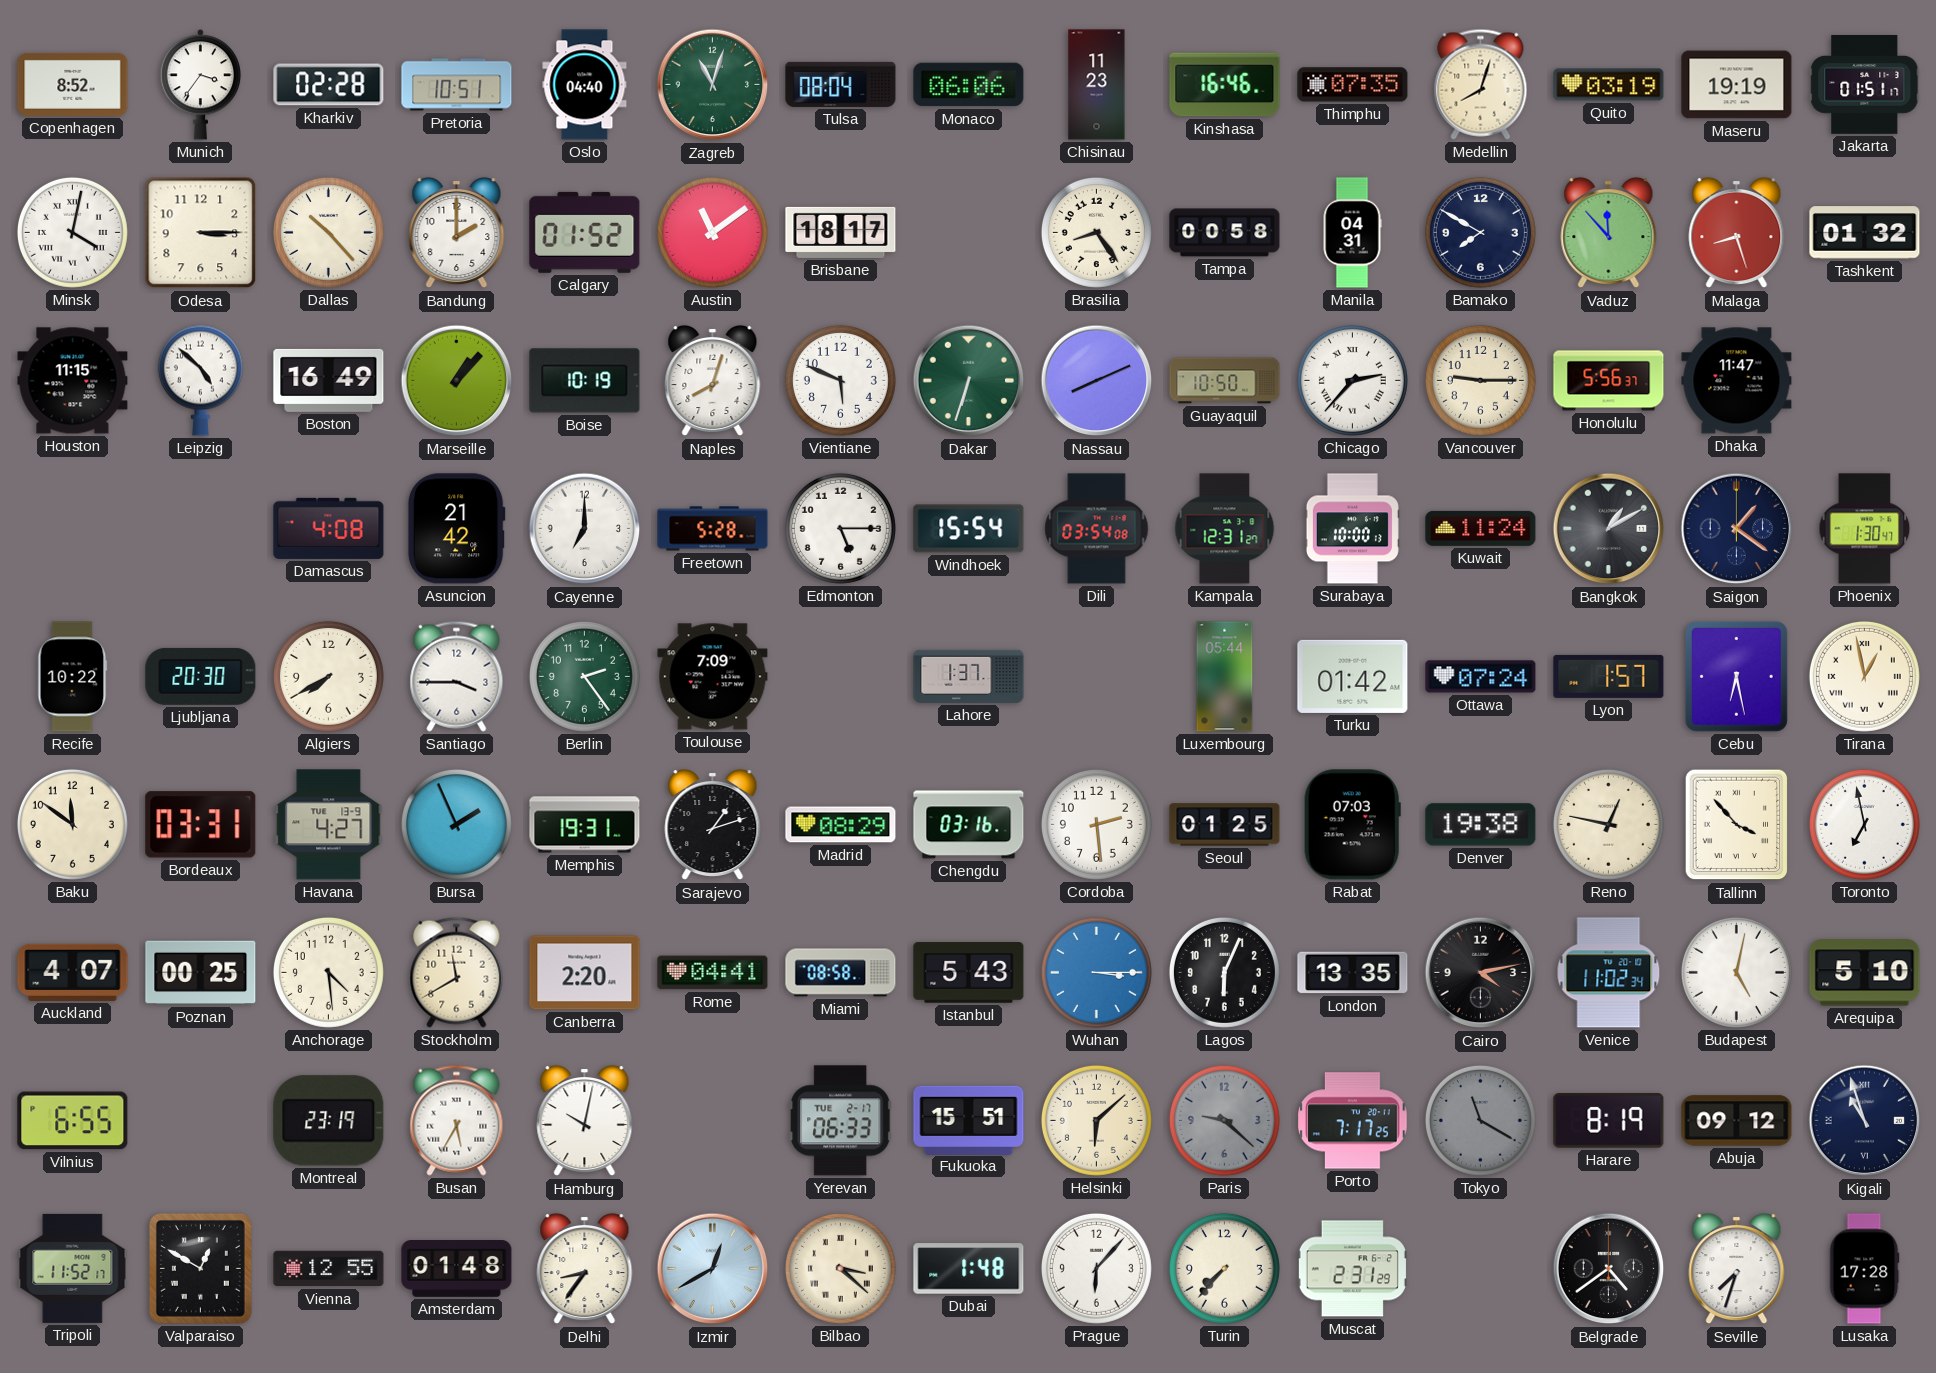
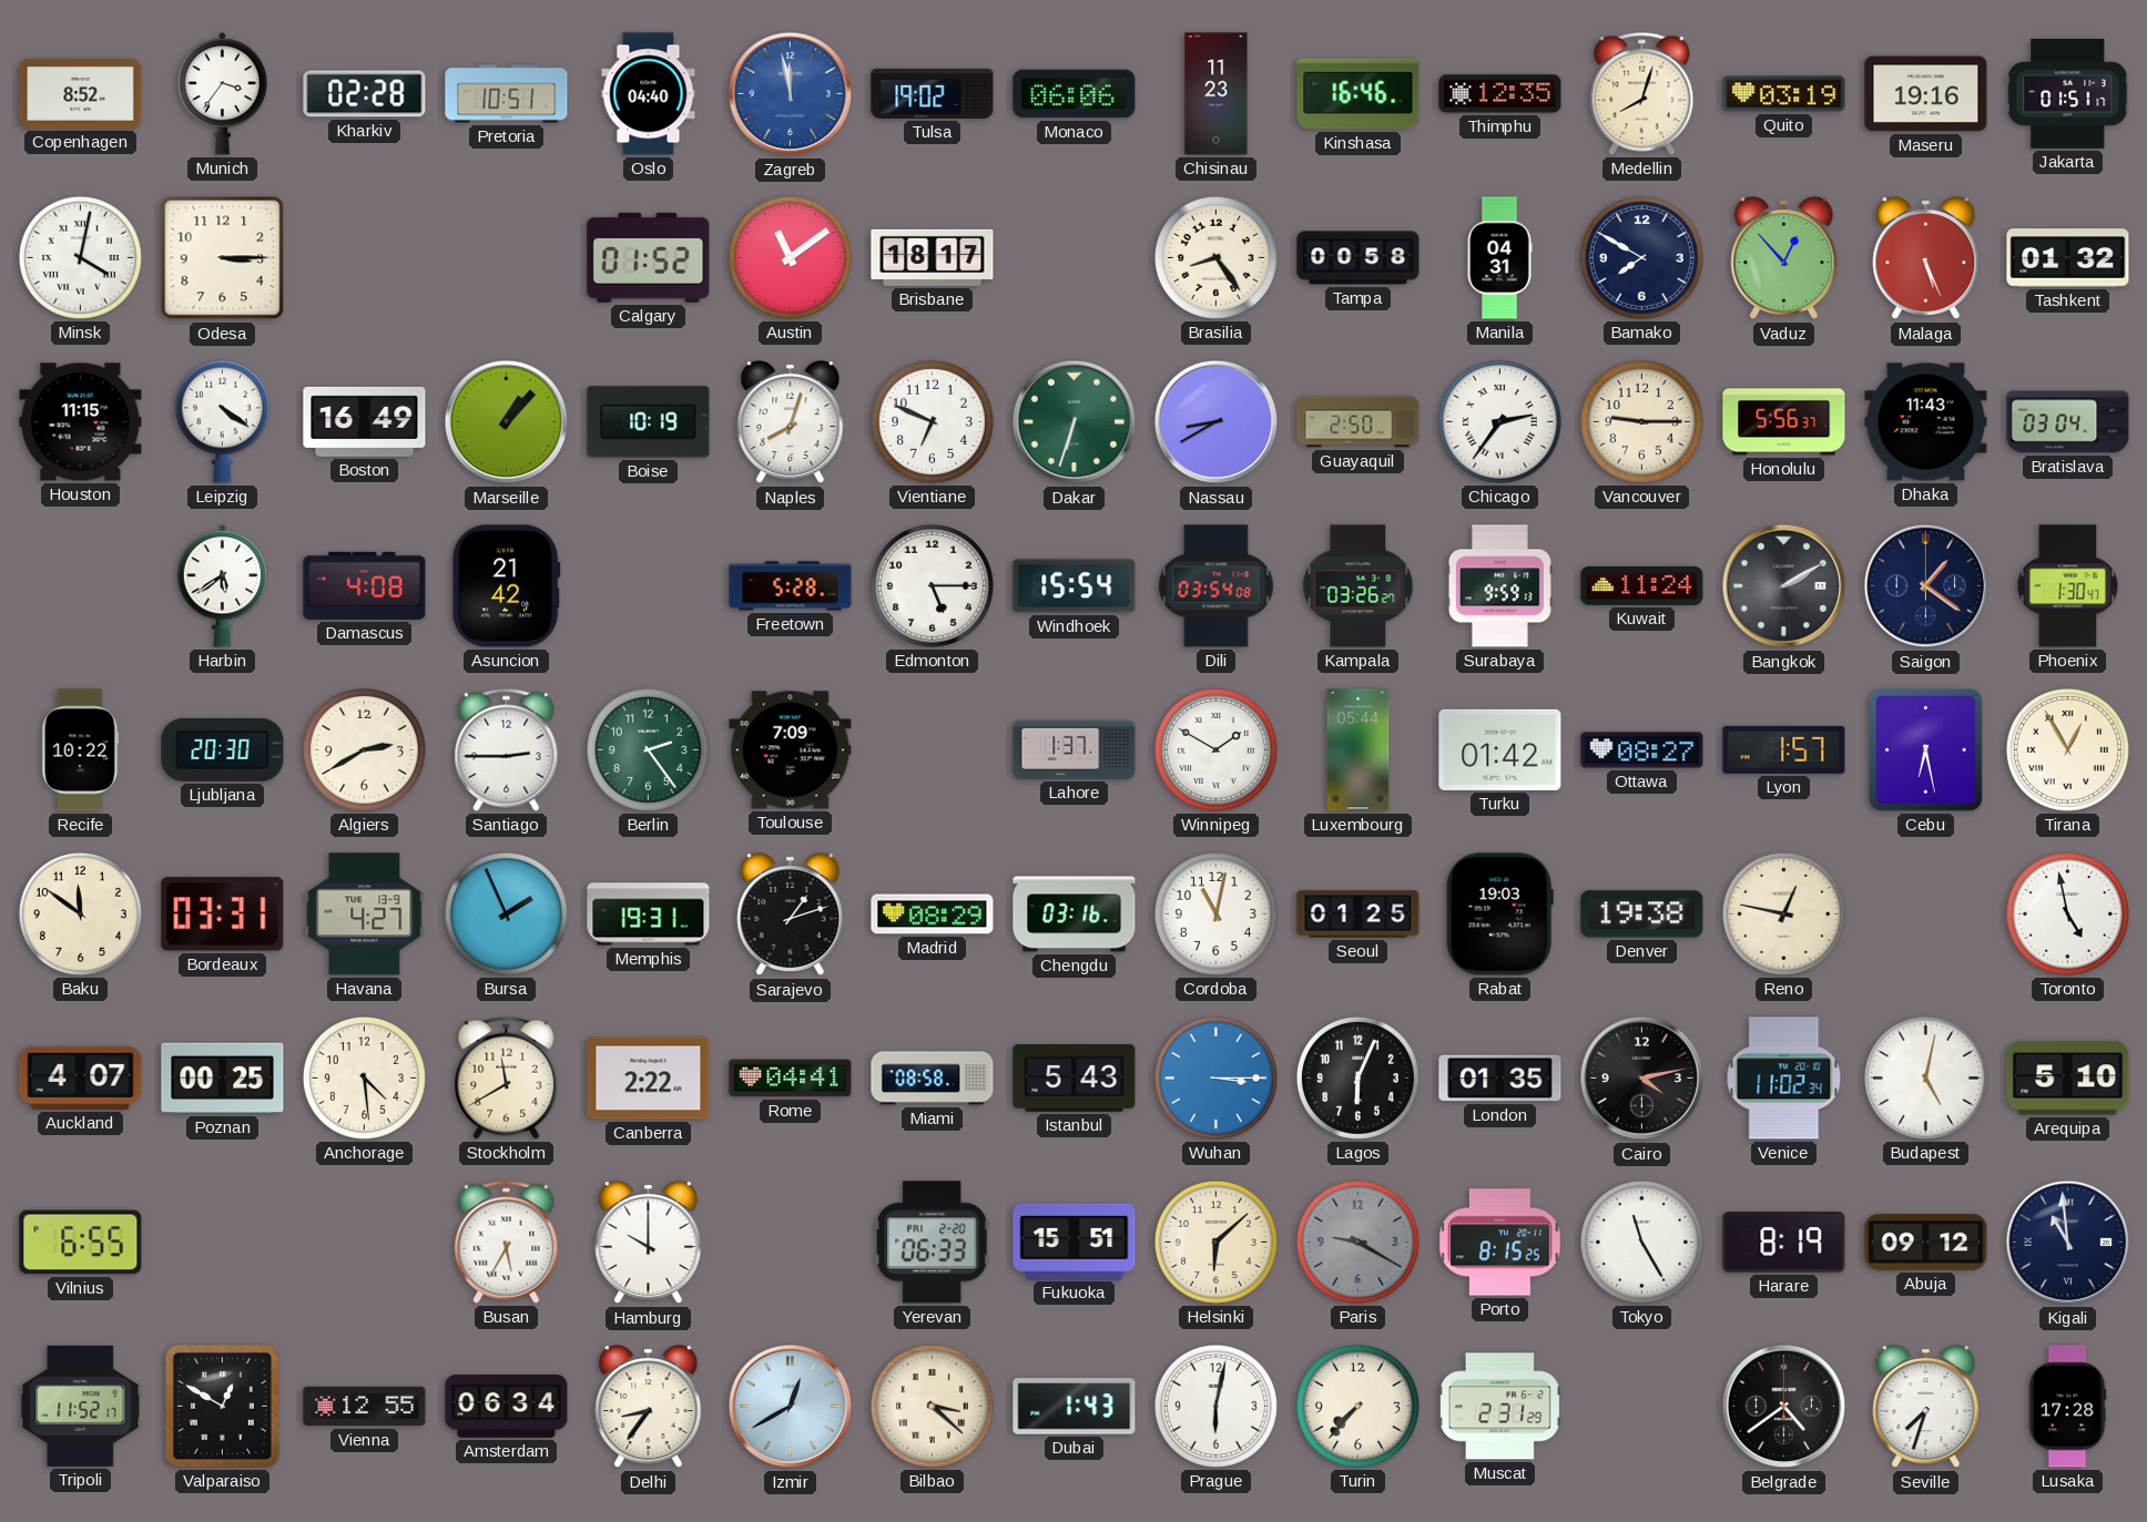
Zagreb: 11:03 -> 11:58 (791, 94)
Zagreb dial: green -> blue (791, 94)
Tulsa: 08:04 -> 19:02 (933, 93)
Thimphu: 07:35 -> 12:35 (1500, 94)
Maseru: 19:19 -> 19:16 (1926, 94)
Dallas: 10:23 -> none (328, 232)
Bandung: 2:00 -> none (457, 233)
Vaduz: 11:53 -> 12:53 (1784, 258)
Malaga: 8:27 -> 5:26 (1926, 258)
Leipzig: 4:52 -> 4:21 (222, 421)
Vientiane: 5:49 -> 6:49 (932, 421)
Nassau: 8:11 -> 8:40 (1217, 422)
Guayaquil: 10:50 -> 2:50 (1359, 422)
Chicago: 2:37 -> 2:36 (1499, 421)
Dhaka: 11:47 -> 11:43 (1926, 422)
Bratislava: none -> 03:04 (2068, 422)
Harbin: none -> 5:39 (223, 586)
Cayenne: 7:00 -> none (585, 529)
Kampala: 12:31 -> 03:26 (1359, 586)
Surabaya: 10:00 -> 9:59 (1499, 586)
Bangkok: 1:10 -> 2:10 (1784, 586)
Algiers: 7:40 -> 2:40 (364, 749)
Santiago: 3:45 -> 2:45 (507, 749)
Winnipeg: none -> 1:50 (1215, 749)
Ottawa: 07:24 -> 08:27 (1642, 750)
Tirana: 12:58 -> 12:55 (2067, 749)
Cordoba: 2:29 -> 11:02 (1215, 913)
Rabat: 07:03 -> 19:03 (1499, 915)
Tallinn: 3:53 -> none (1737, 825)
Toronto: 6:58 -> 4:58 (2067, 913)
Canberra: 2:20 -> 2:22 (649, 1079)
London: 13:35 -> 01:35 (1500, 1079)
Montreal: 23:19 -> none (329, 1121)
Hamburg: 10:02 -> 10:00 (649, 1243)
Yerevan date: TUE 2-17 -> FRI 2-20 (933, 1243)
Paris: 9:22 -> 9:20 (1357, 1242)
Porto: 7:17 -> 8:15 (1500, 1243)
Tokyo: 11:20 -> 11:25 (1641, 1242)
Tokyo dial: grey -> white (1641, 1242)
Kigali: 10:57 -> 10:59 (2068, 1243)
Amsterdam: 01:48 -> 06:34 (507, 1407)
Dubai: 1:48 -> 1:43 (1075, 1407)
Prague: 6:07 -> 6:02 (1215, 1406)
